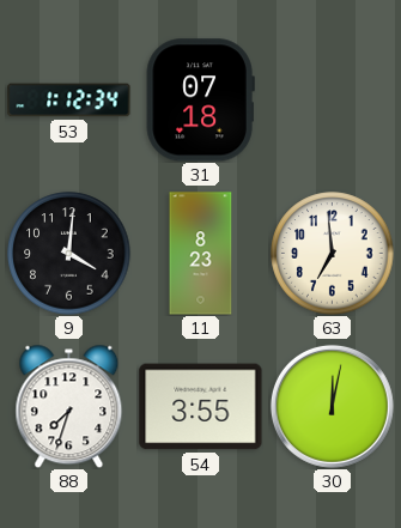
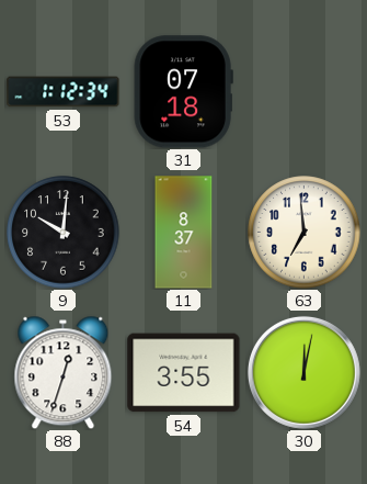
9: 4:01 -> 10:01 (64, 233)
11: 8:23 -> 8:37 (184, 233)
88: 7:33 -> 12:33 (64, 372)
